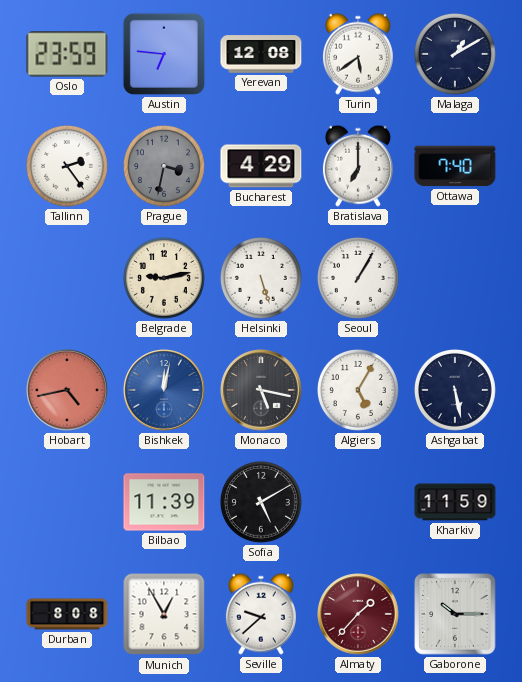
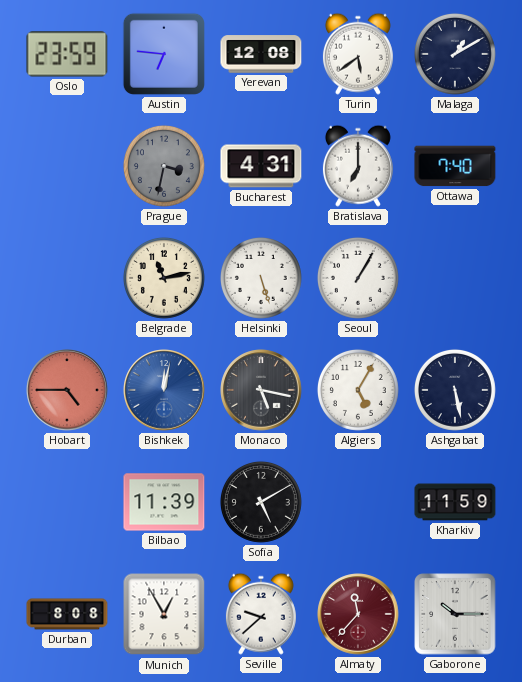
Tallinn: 2:24 -> none (67, 166)
Bucharest: 4:29 -> 4:31 (261, 166)
Belgrade: 9:13 -> 11:13 (164, 278)
Hobart: 4:43 -> 4:45 (67, 390)
Almaty: 1:37 -> 11:37 (358, 614)
